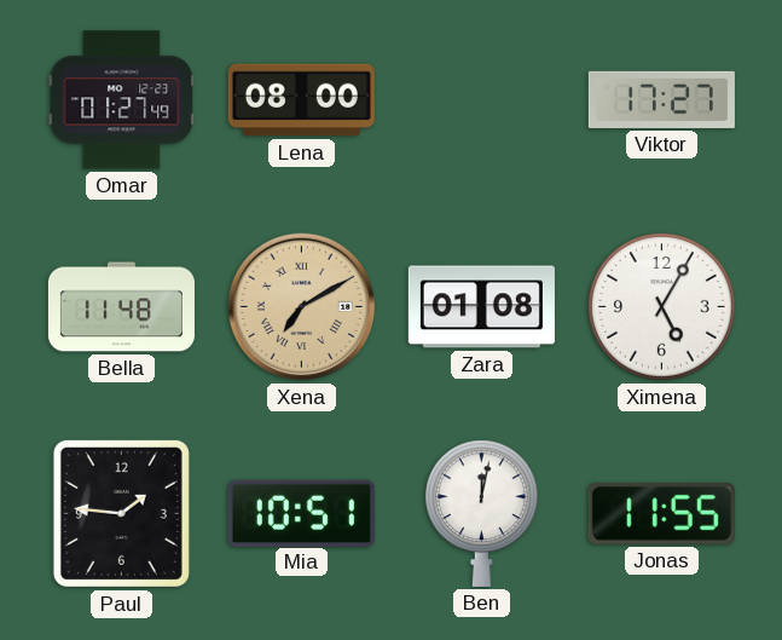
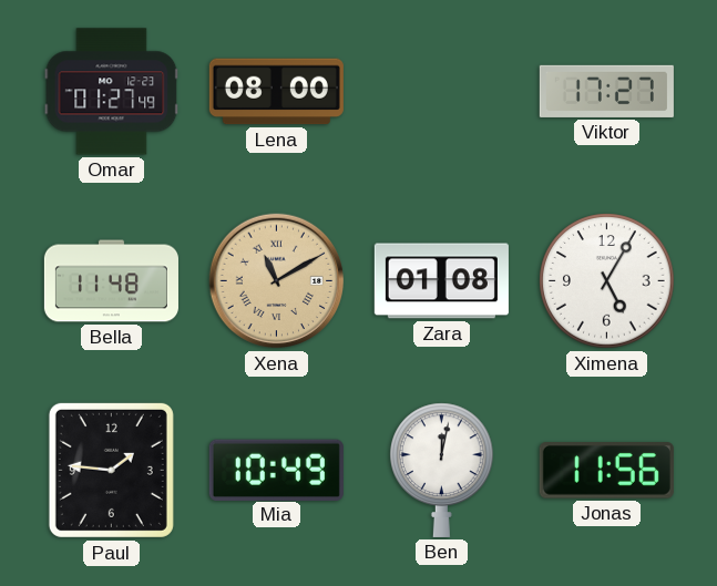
Xena: 7:10 -> 11:10 (277, 281)
Mia: 10:51 -> 10:49 (276, 470)
Jonas: 11:55 -> 11:56 (606, 471)
